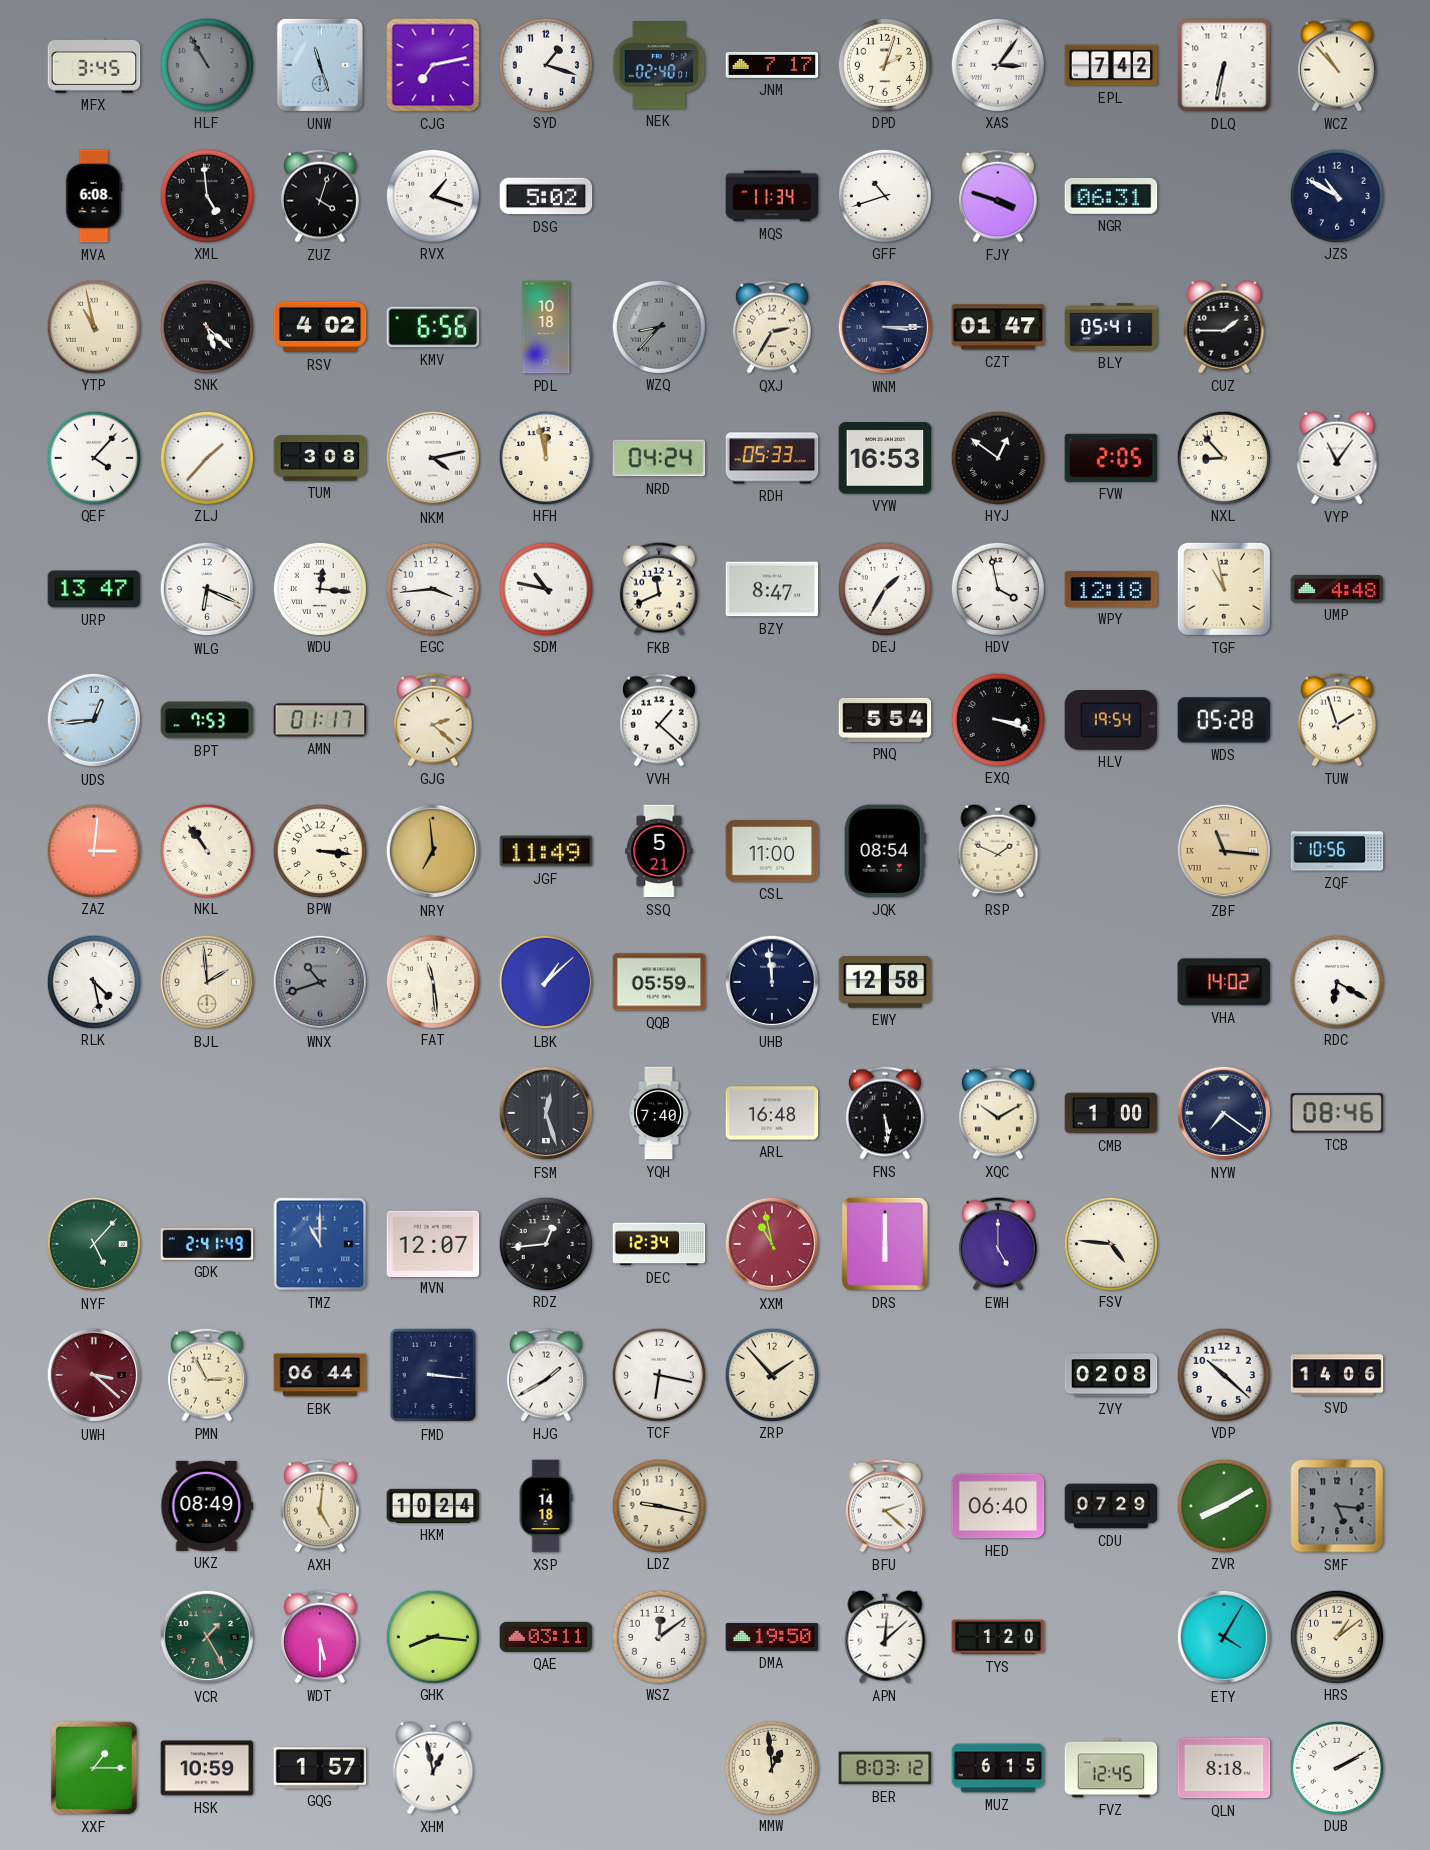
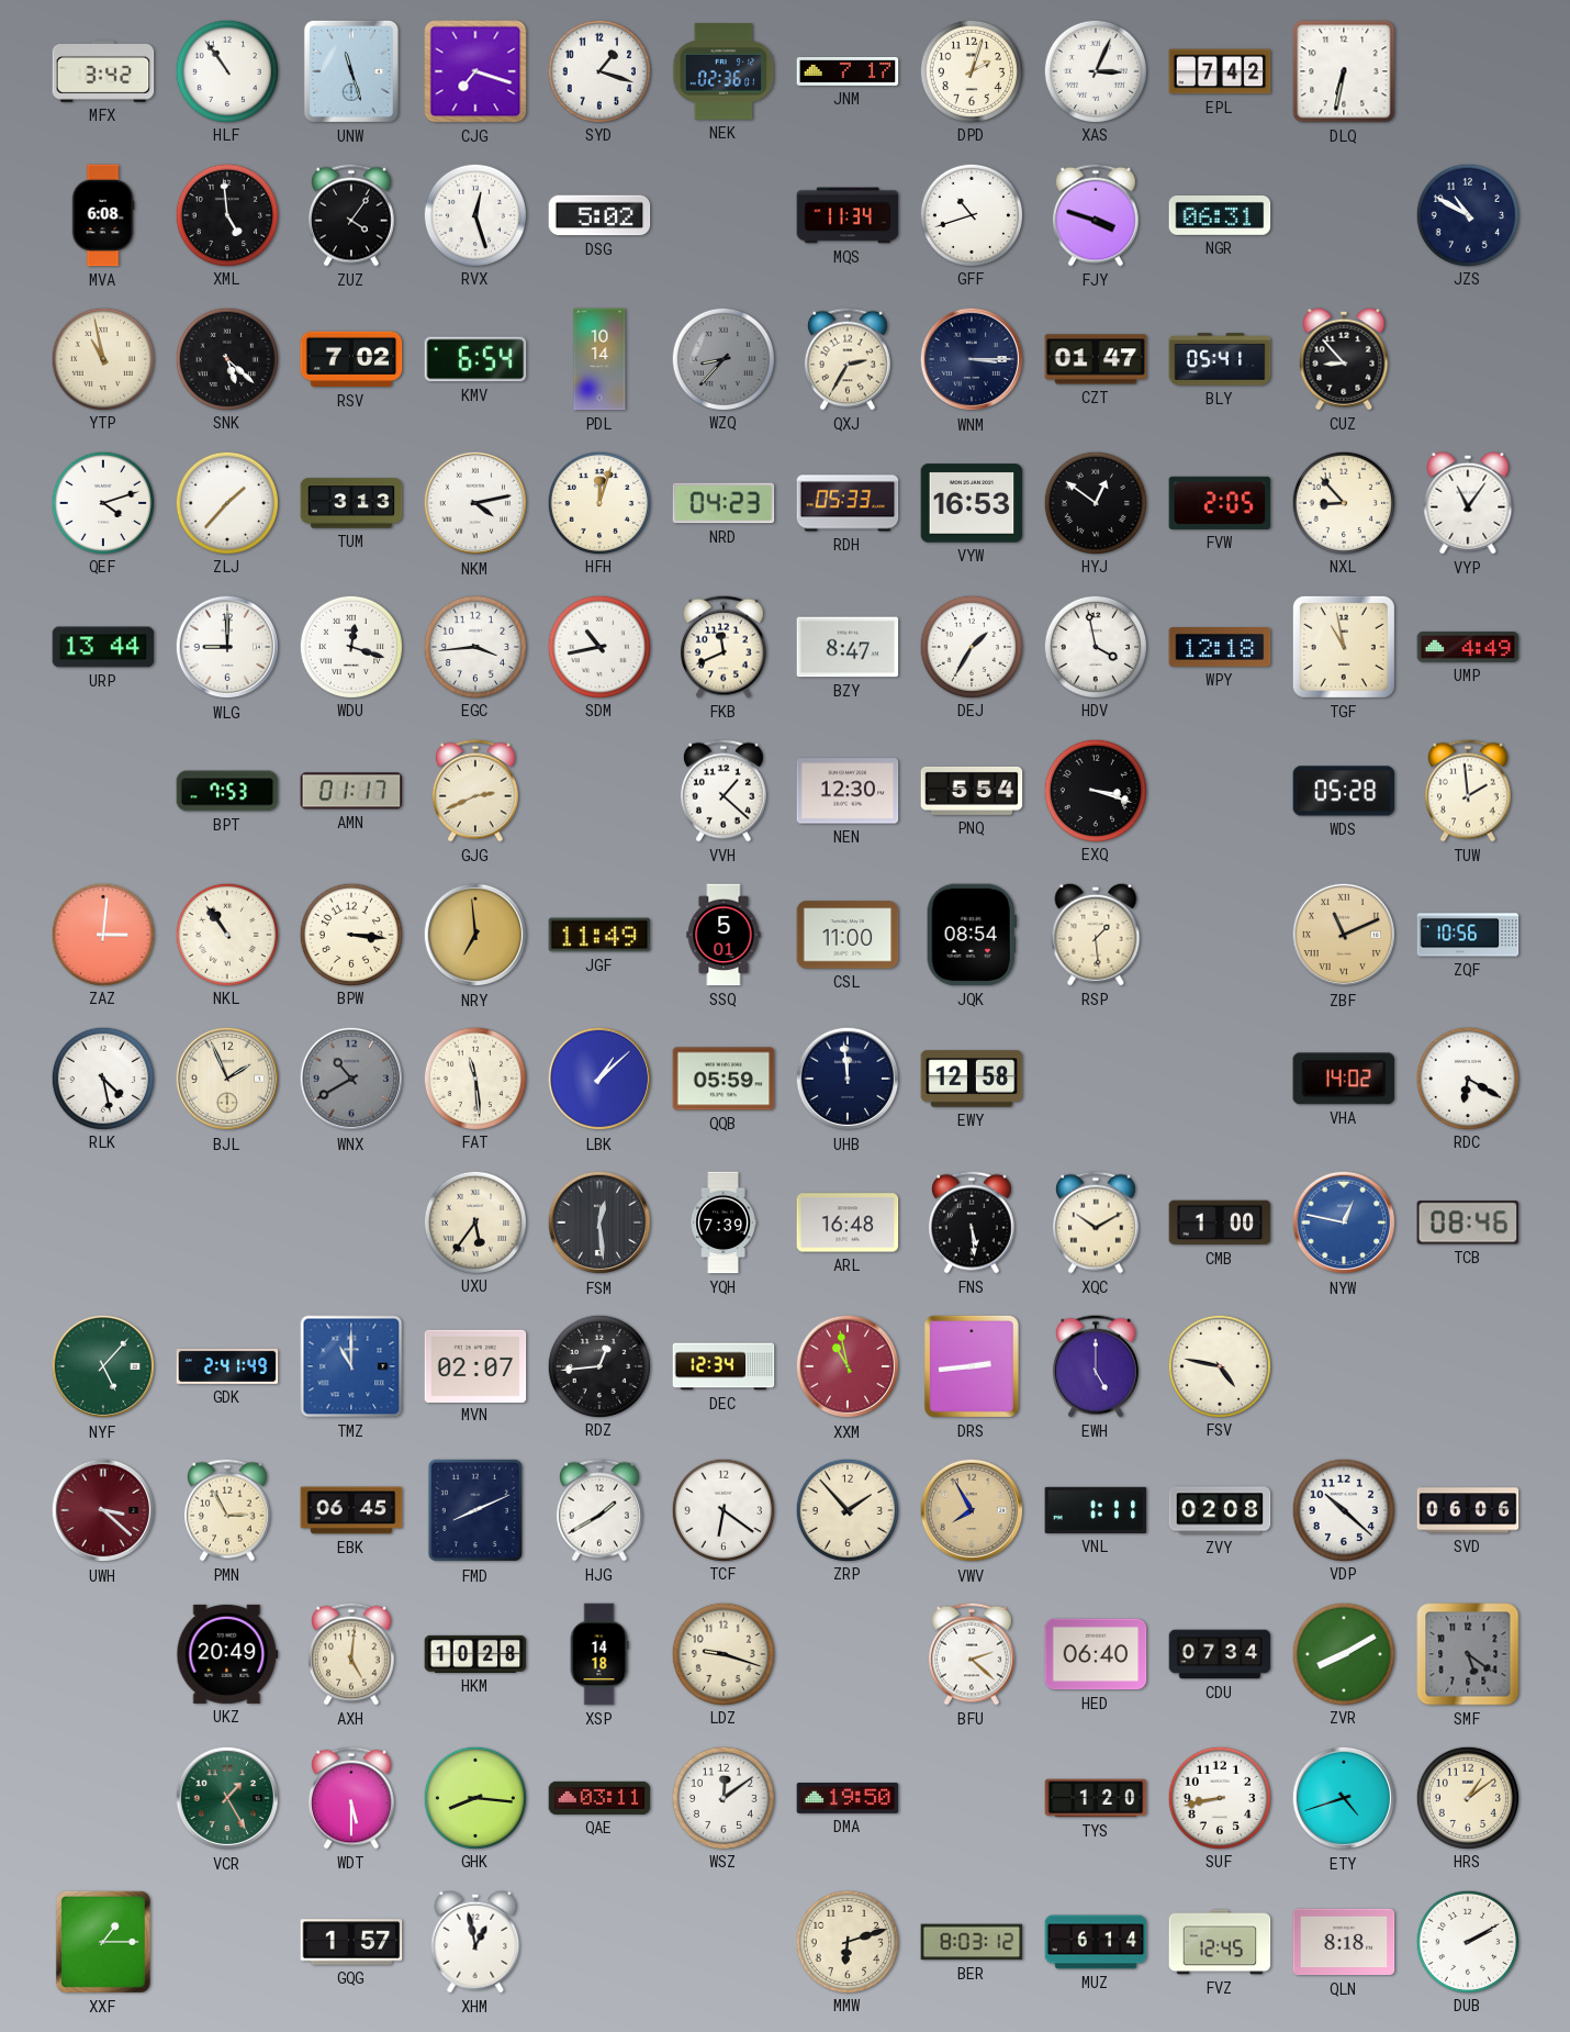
MFX: 3:45 -> 3:42 (103, 71)
HLF: 10:55 -> 10:54 (226, 70)
HLF dial: grey -> white (226, 70)
CJG: 7:13 -> 7:18 (475, 71)
NEK: 02:40 -> 02:36 (724, 71)
XAS: 3:06 -> 3:04 (1095, 70)
WCZ: 10:53 -> none (1337, 65)
ZUZ: 4:03 -> 4:06 (351, 215)
RVX: 1:18 -> 12:27 (474, 214)
RSV: 4:02 -> 7:02 (351, 359)
KMV: 6:56 -> 6:54 (475, 359)
PDL: 10:18 -> 10:14 (599, 359)
CUZ: 1:45 -> 8:53 (1344, 359)
QEF: 4:07 -> 4:12 (102, 502)
TUM: 3:08 -> 3:13 (351, 503)
HFH: 11:58 -> 12:03 (598, 502)
NRD: 04:24 -> 04:23 (724, 503)
URP: 13:47 -> 13:44 (103, 647)
WLG: 6:19 -> 9:00 (227, 647)
WDU: 12:16 -> 12:18 (350, 646)
SDM: 10:47 -> 10:43 (598, 646)
UMP: 4:48 -> 4:49 (1468, 647)
UDS: 12:44 -> none (94, 720)
GJG: 2:22 -> 2:41 (475, 791)
NEN: none -> 12:30 (848, 791)
HLV: 19:54 -> none (1111, 721)
TUW: 1:57 -> 1:59 (1468, 791)
SSQ: 5:21 -> 5:01 (724, 935)
RSP: 1:49 -> 1:29 (1096, 935)
ZBF: 11:16 -> 11:11 (1344, 935)
BJL: 1:59 -> 1:56 (227, 1079)
WNX: 10:42 -> 10:40 (351, 1079)
UXU: none -> 5:36 (474, 1221)
FSM: 12:27 -> 12:29 (599, 1222)
YQH: 7:40 -> 7:39 (724, 1222)
NYW: 7:21 -> 12:47 (1344, 1222)
NYW dial: navy -> blue (1344, 1222)
MVN: 12:07 -> 02:07 (475, 1365)
DRS: 6:00 -> 2:44 (972, 1366)
FSV: 4:46 -> 4:47 (1219, 1365)
EBK: 06:44 -> 06:45 (351, 1510)
FMD: 3:16 -> 8:11 (474, 1510)
TCF: 6:17 -> 6:21 (722, 1509)
VWV: none -> 7:55 (972, 1510)
VNL: none -> 1:11 (1096, 1510)
SVD: 14:06 -> 06:06 (1468, 1510)
UKZ: 08:49 -> 20:49 (227, 1654)
HKM: 10:24 -> 10:28 (475, 1654)
LDZ: 9:17 -> 9:18 (722, 1653)
CDU: 07:29 -> 07:34 (1220, 1654)
SMF: 5:16 -> 5:21 (1468, 1654)
APN: 12:08 -> none (885, 1637)
SUF: none -> 8:43 (1219, 1797)
ETY: 4:05 -> 4:42 (1344, 1798)
HSK: 10:59 -> none (207, 1768)
MMW: 12:59 -> 6:12 (846, 1941)
MUZ: 6:15 -> 6:14 (1096, 1942)
